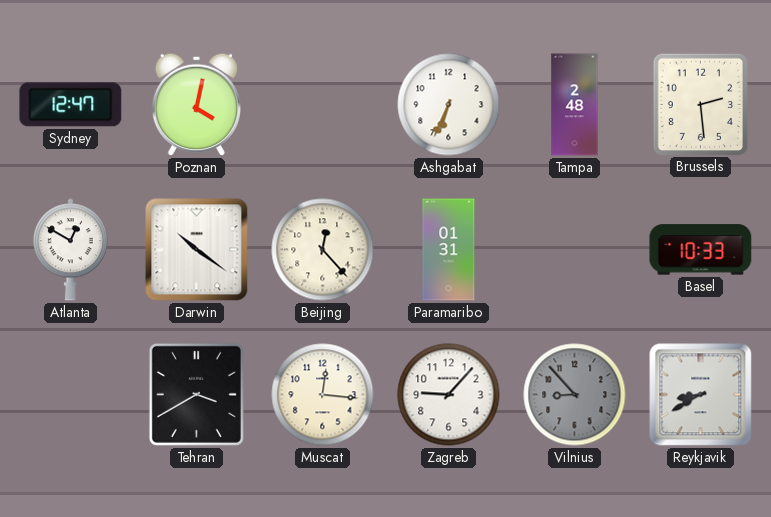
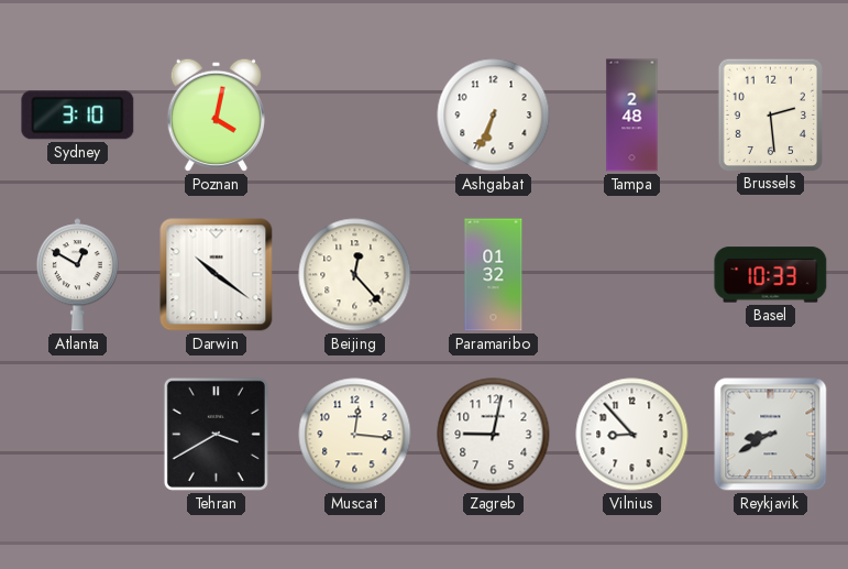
Sydney: 12:47 -> 3:10 (78, 116)
Paramaribo: 01:31 -> 01:32 (494, 275)
Zagreb: 9:07 -> 9:02 (494, 435)
Vilnius dial: grey -> white (632, 435)
